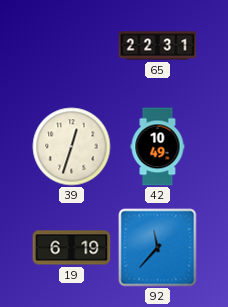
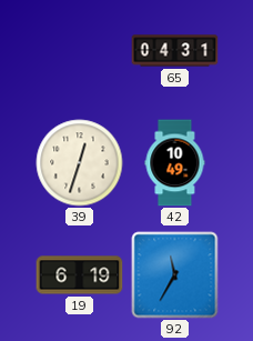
65: 22:31 -> 04:31 (175, 51)
92: 11:37 -> 11:35 (175, 275)
